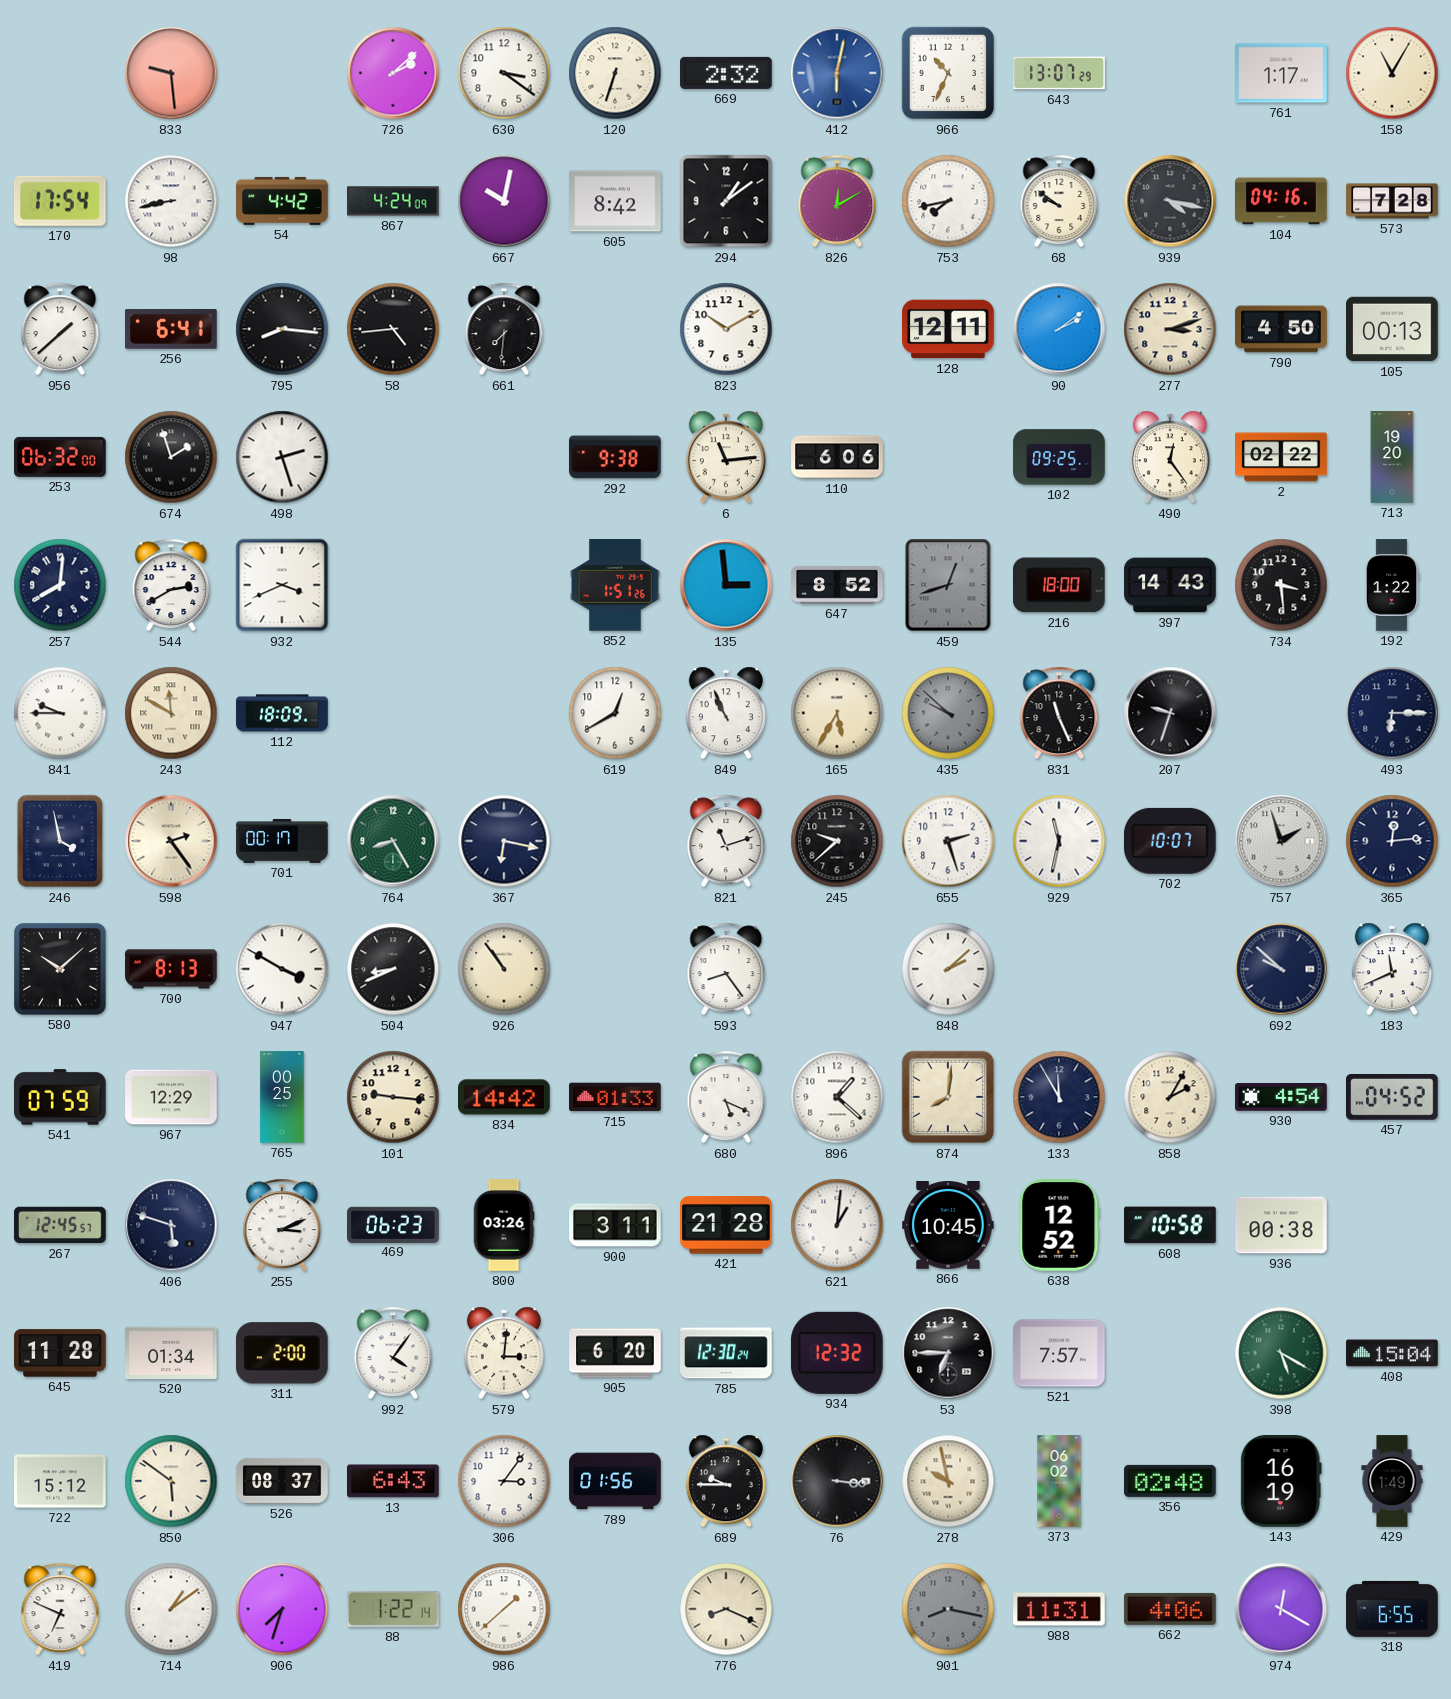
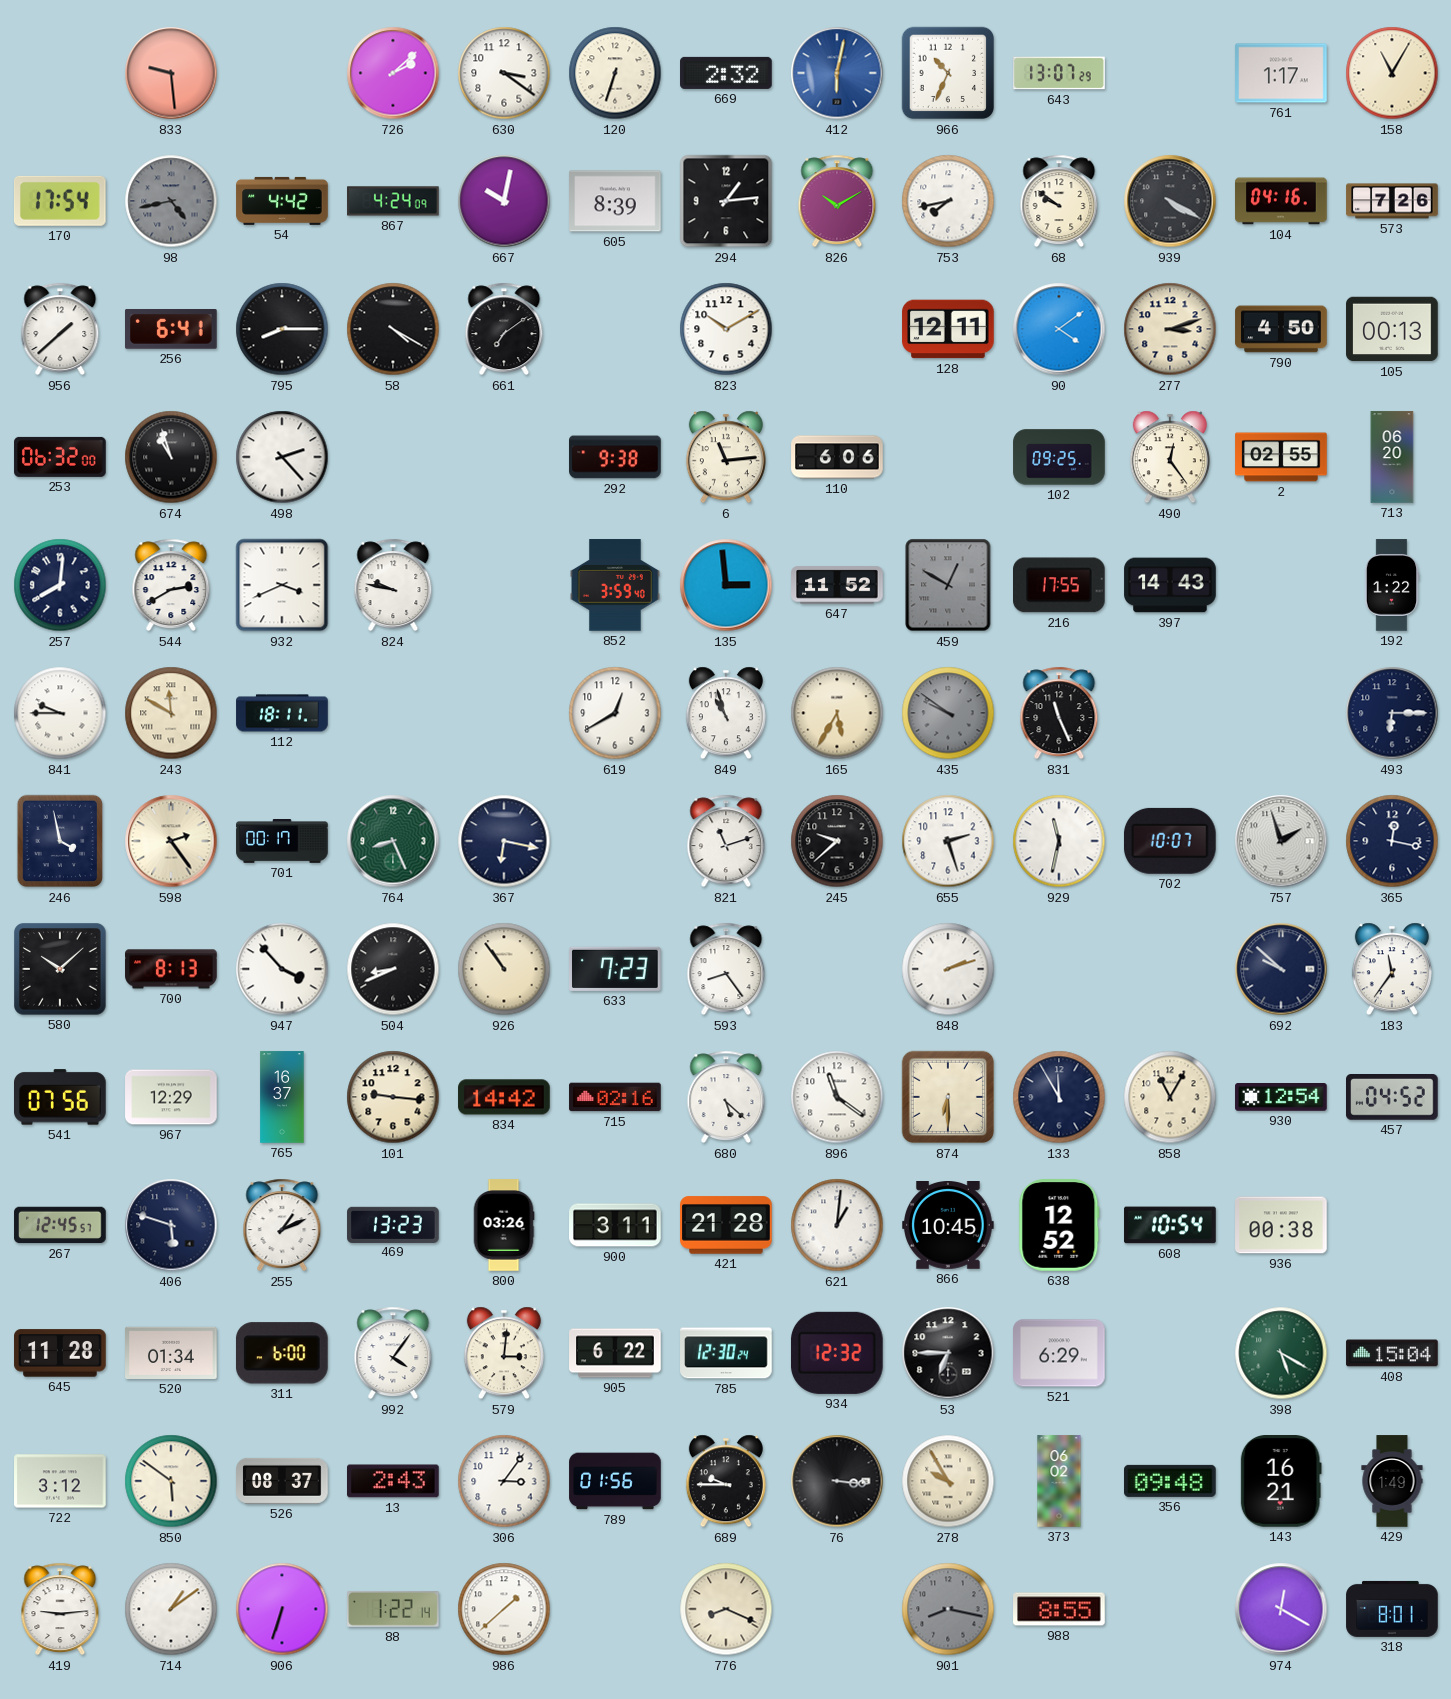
98: 8:43 -> 4:43 (171, 201)
98 dial: white -> grey (171, 201)
605: 8:42 -> 8:39 (615, 201)
294: 1:09 -> 1:14 (726, 201)
826: 12:10 -> 10:10 (837, 201)
939: 4:17 -> 4:20 (1170, 201)
573: 7:28 -> 7:26 (1392, 201)
795: 8:16 -> 8:15 (282, 329)
58: 4:44 -> 4:20 (393, 329)
661: 7:31 -> 7:09 (504, 329)
90: 2:09 -> 4:09 (1059, 329)
674: 1:57 -> 10:57 (171, 457)
498: 2:27 -> 2:23 (282, 457)
2: 02:22 -> 02:55 (1281, 457)
713: 19:20 -> 06:20 (1392, 457)
824: none -> 9:47 (393, 585)
852: 1:51 -> 3:59 (615, 585)
647: 8:52 -> 11:52 (837, 585)
459: 12:42 -> 12:50 (948, 585)
216: 18:00 -> 17:55 (1060, 585)
734: 3:29 -> none (1281, 585)
112: 18:09 -> 18:11 (282, 713)
849: 10:56 -> 10:57 (726, 713)
435: 9:52 -> 9:51 (948, 713)
207: 9:33 -> none (1170, 713)
764: 8:25 -> 8:26 (393, 841)
365: 12:14 -> 12:17 (1392, 841)
947: 3:50 -> 3:53 (282, 969)
633: none -> 7:23 (616, 969)
848: 2:08 -> 2:12 (948, 969)
183: 11:41 -> 11:36 (1392, 969)
541: 07:59 -> 07:56 (61, 1097)
765: 00:25 -> 16:37 (282, 1097)
715: 01:33 -> 02:16 (615, 1097)
680: 5:19 -> 5:22 (726, 1097)
896: 1:22 -> 11:21 (837, 1097)
874: 8:01 -> 6:30 (948, 1097)
858: 2:05 -> 11:05 (1170, 1097)
930: 4:54 -> 12:54 (1281, 1097)
255: 3:11 -> 1:11 (282, 1225)
469: 06:23 -> 13:23 (393, 1224)
608: 10:58 -> 10:54 (1170, 1225)
311: 2:00 -> 6:00 (282, 1353)
905: 6:20 -> 6:22 (615, 1353)
521: 7:57 -> 6:29 (1059, 1353)
722: 15:12 -> 3:12 (60, 1481)
13: 6:43 -> 2:43 (393, 1481)
278: 9:58 -> 9:55 (948, 1481)
356: 02:48 -> 09:48 (1170, 1481)
143: 16:19 -> 16:21 (1281, 1482)
419: 6:49 -> 9:14 (60, 1609)
906: 7:33 -> 6:33 (282, 1609)
988: 11:31 -> 8:55 (1059, 1609)
662: 4:06 -> none (1170, 1609)
318: 6:55 -> 8:01 (1392, 1609)
